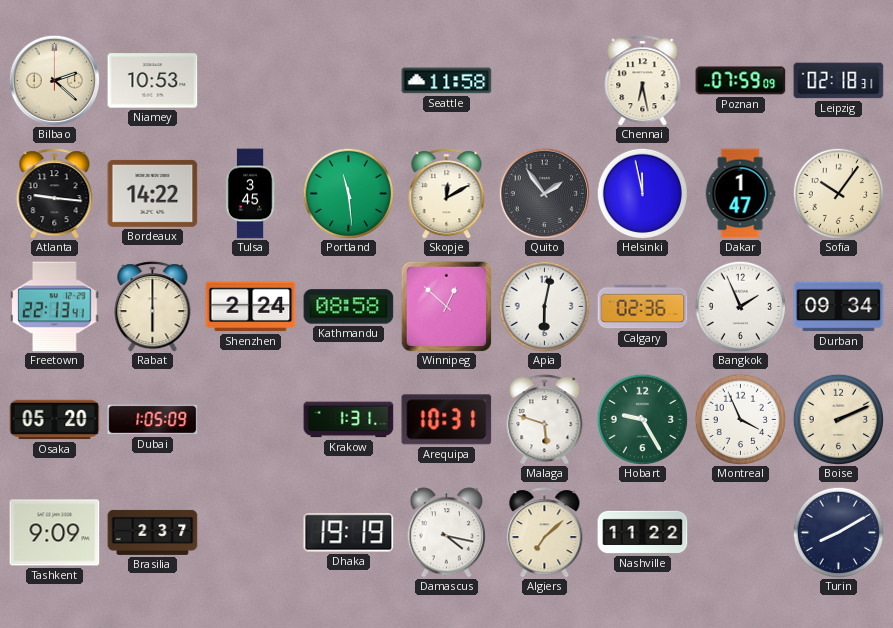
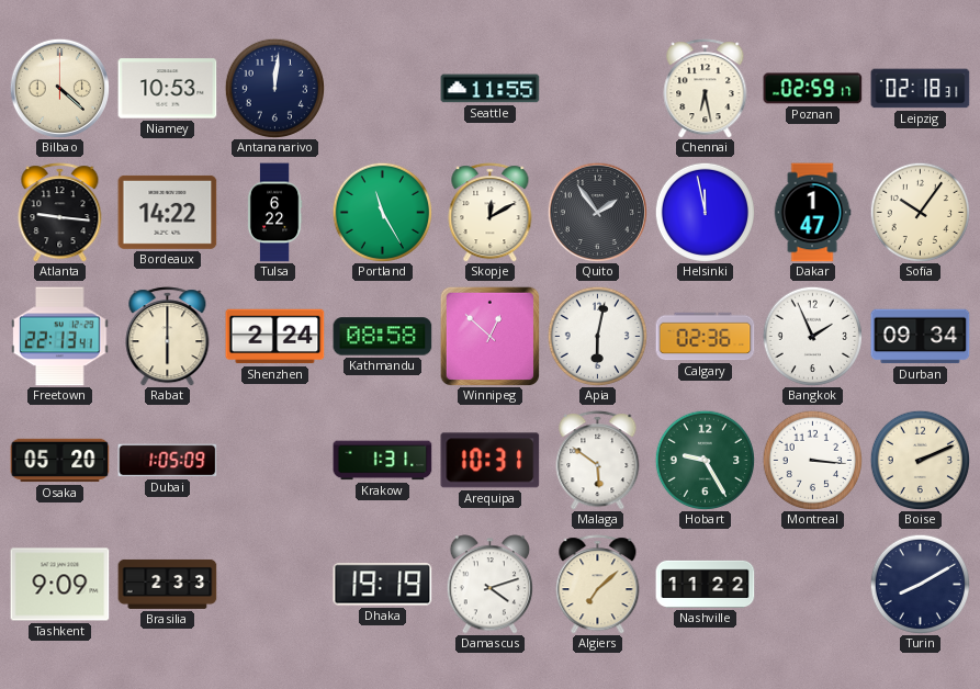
Bilbao: 2:22 -> 4:22 (59, 88)
Antananarivo: none -> 12:01 (274, 88)
Seattle: 11:58 -> 11:55 (491, 89)
Poznan: 07:59 -> 02:59 (813, 89)
Tulsa: 3:45 -> 6:22 (274, 213)
Portland: 11:29 -> 11:25 (382, 212)
Malaga: 5:48 -> 5:51 (598, 461)
Montreal: 3:56 -> 3:16 (812, 460)
Brasilia: 2:37 -> 2:33 (168, 584)
Damascus: 4:17 -> 4:12 (489, 585)
